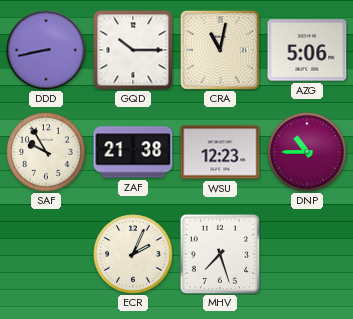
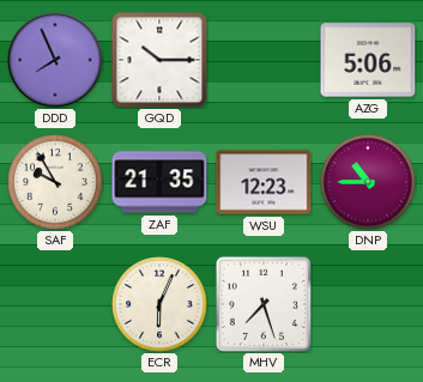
DDD: 8:43 -> 7:56 (55, 60)
CRA: 11:02 -> none (220, 50)
ZAF: 21:38 -> 21:35 (159, 182)
ECR: 2:04 -> 6:04 (159, 304)
